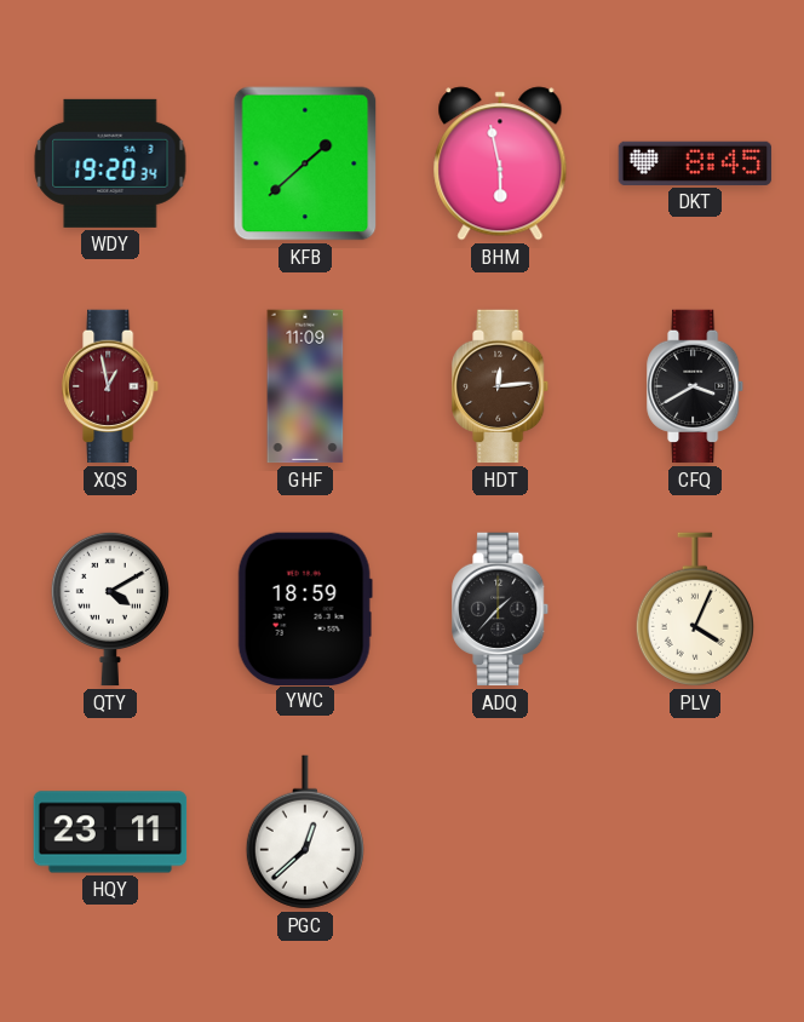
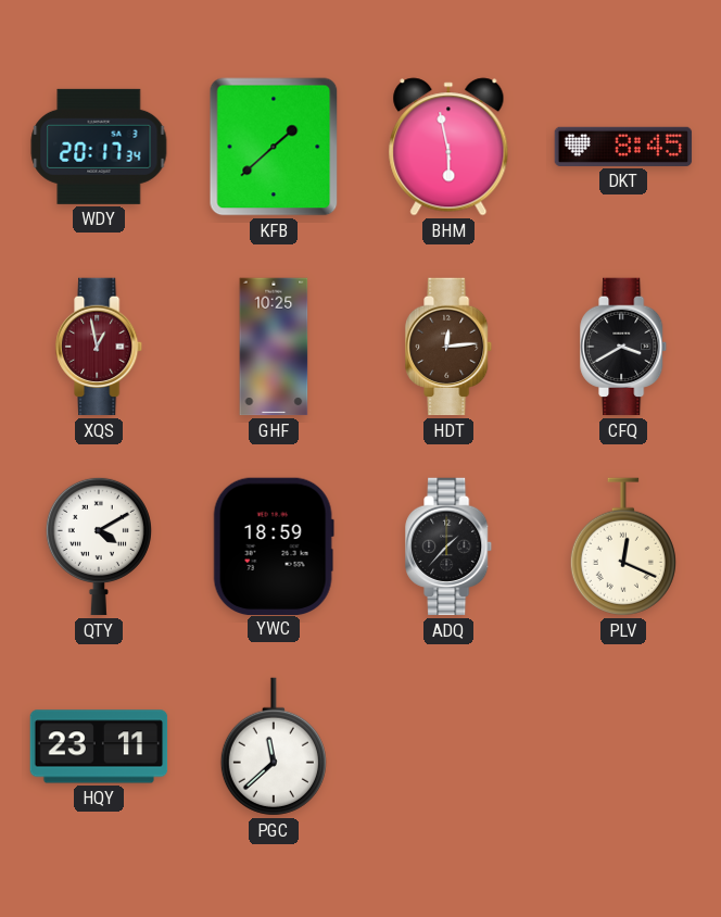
WDY: 19:20 -> 20:17 (99, 147)
GHF: 11:09 -> 10:25 (274, 347)
PLV: 4:04 -> 12:19 (623, 547)
PGC: 12:38 -> 11:38 (274, 746)
